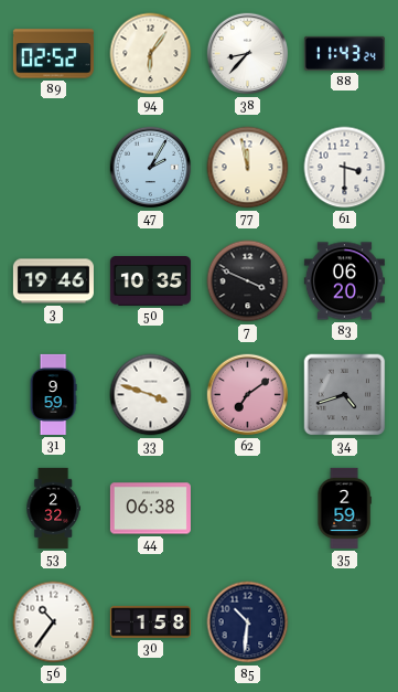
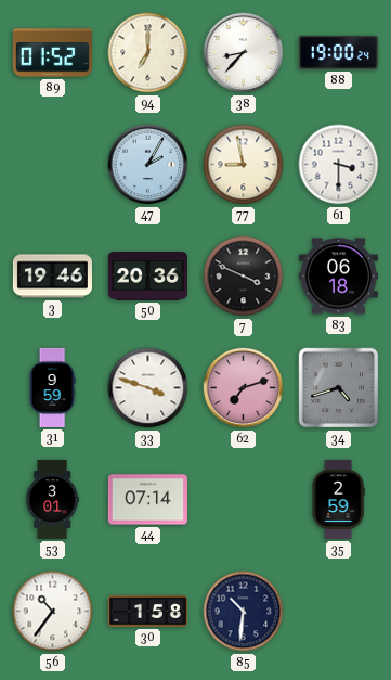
89: 02:52 -> 01:52 (52, 53)
94: 6:06 -> 7:00 (148, 53)
88: 11:43 -> 19:00 (338, 52)
77: 11:58 -> 8:58 (244, 165)
50: 10:35 -> 20:36 (147, 277)
83: 06:20 -> 06:18 (338, 277)
62: 7:09 -> 7:12 (244, 388)
53: 2:32 -> 3:01 (52, 499)
44: 06:38 -> 07:14 (147, 500)
